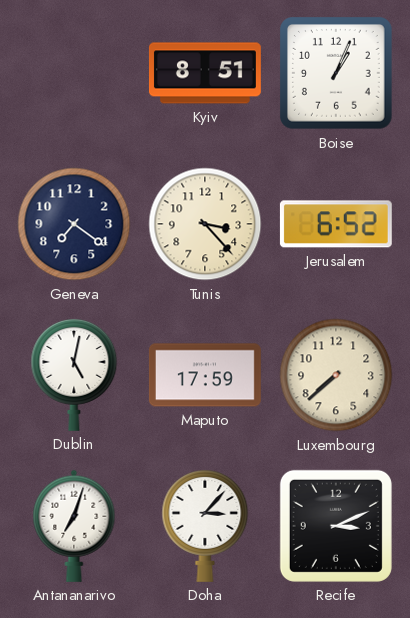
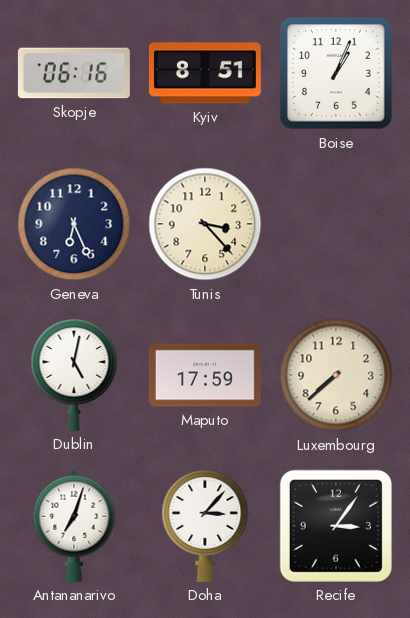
Skopje: none -> 06:16 (74, 73)
Geneva: 7:21 -> 6:26 (74, 224)
Jerusalem: 6:52 -> none (336, 224)
Recife: 3:11 -> 3:06 (336, 526)
